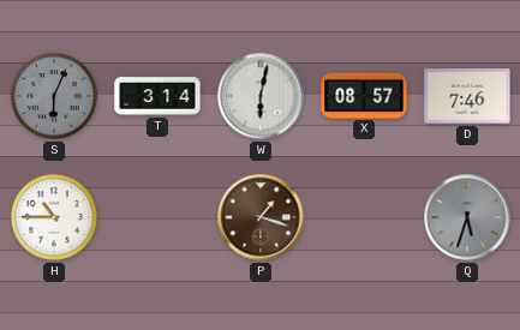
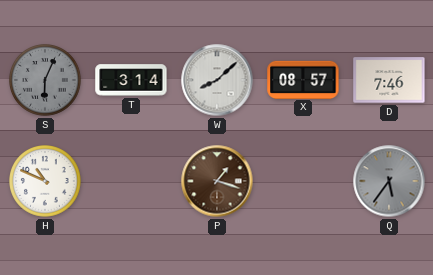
W: 6:02 -> 8:08 (217, 80)
H: 10:45 -> 10:49 (46, 182)
Q: 5:33 -> 5:36 (389, 181)
